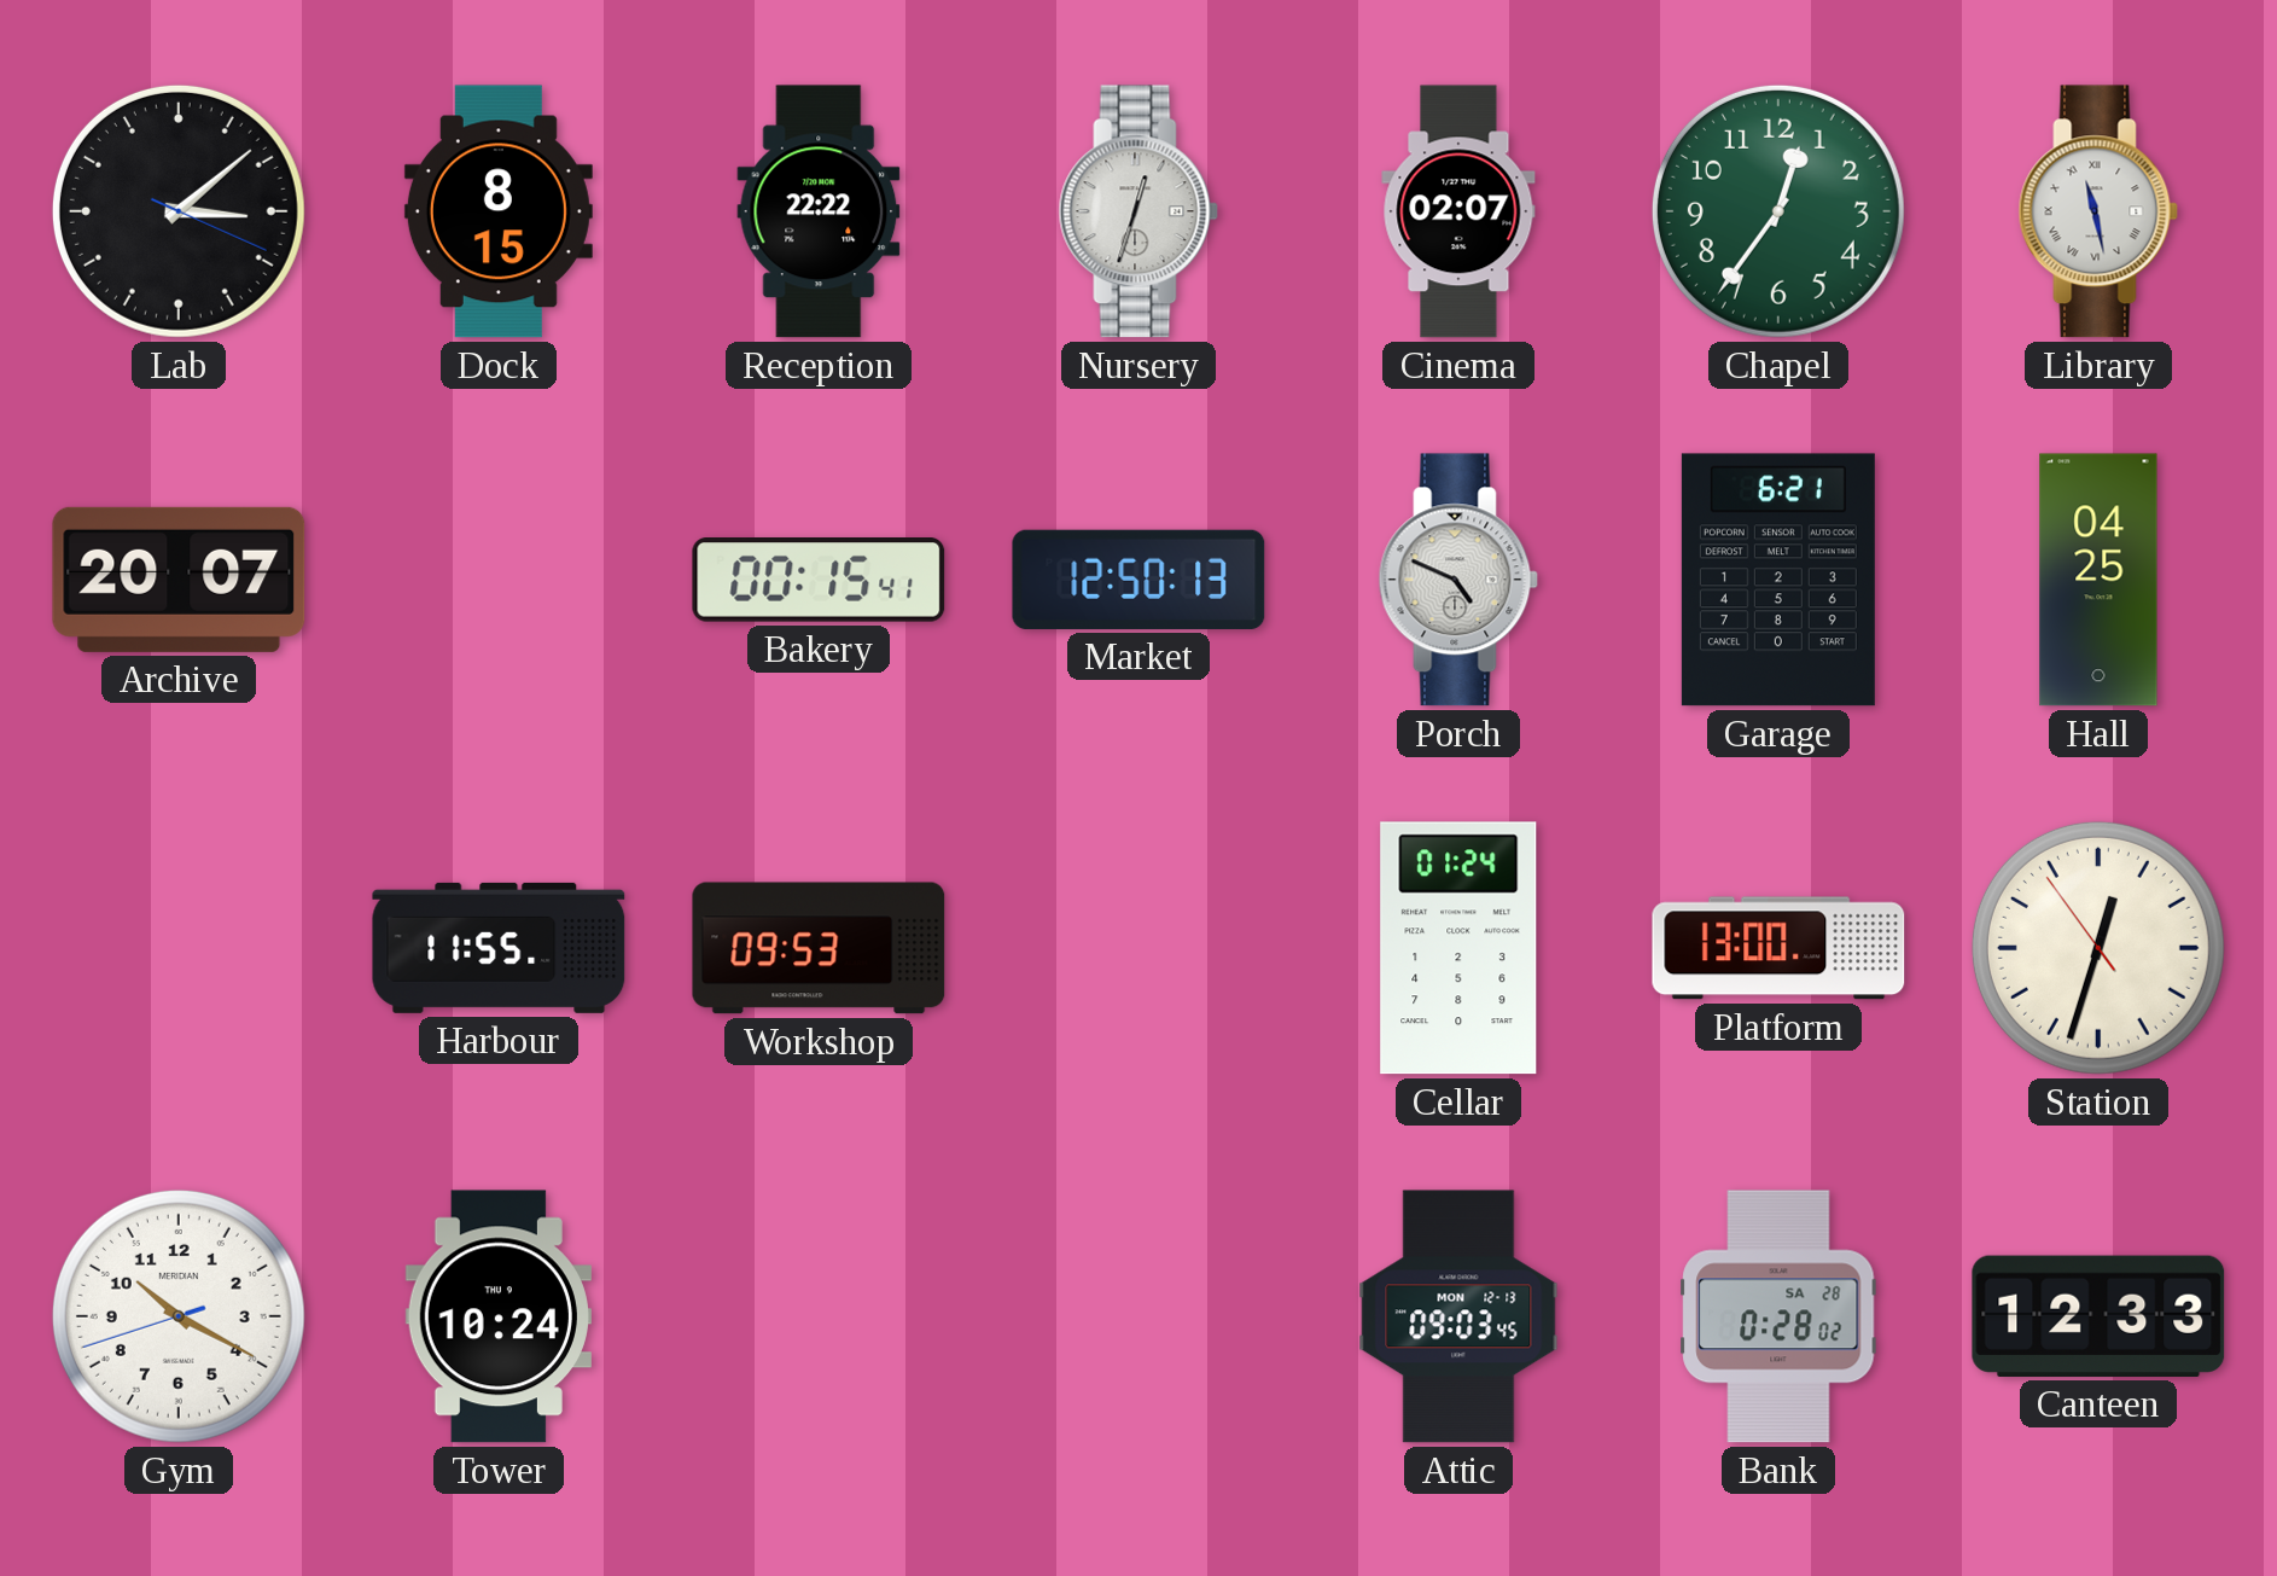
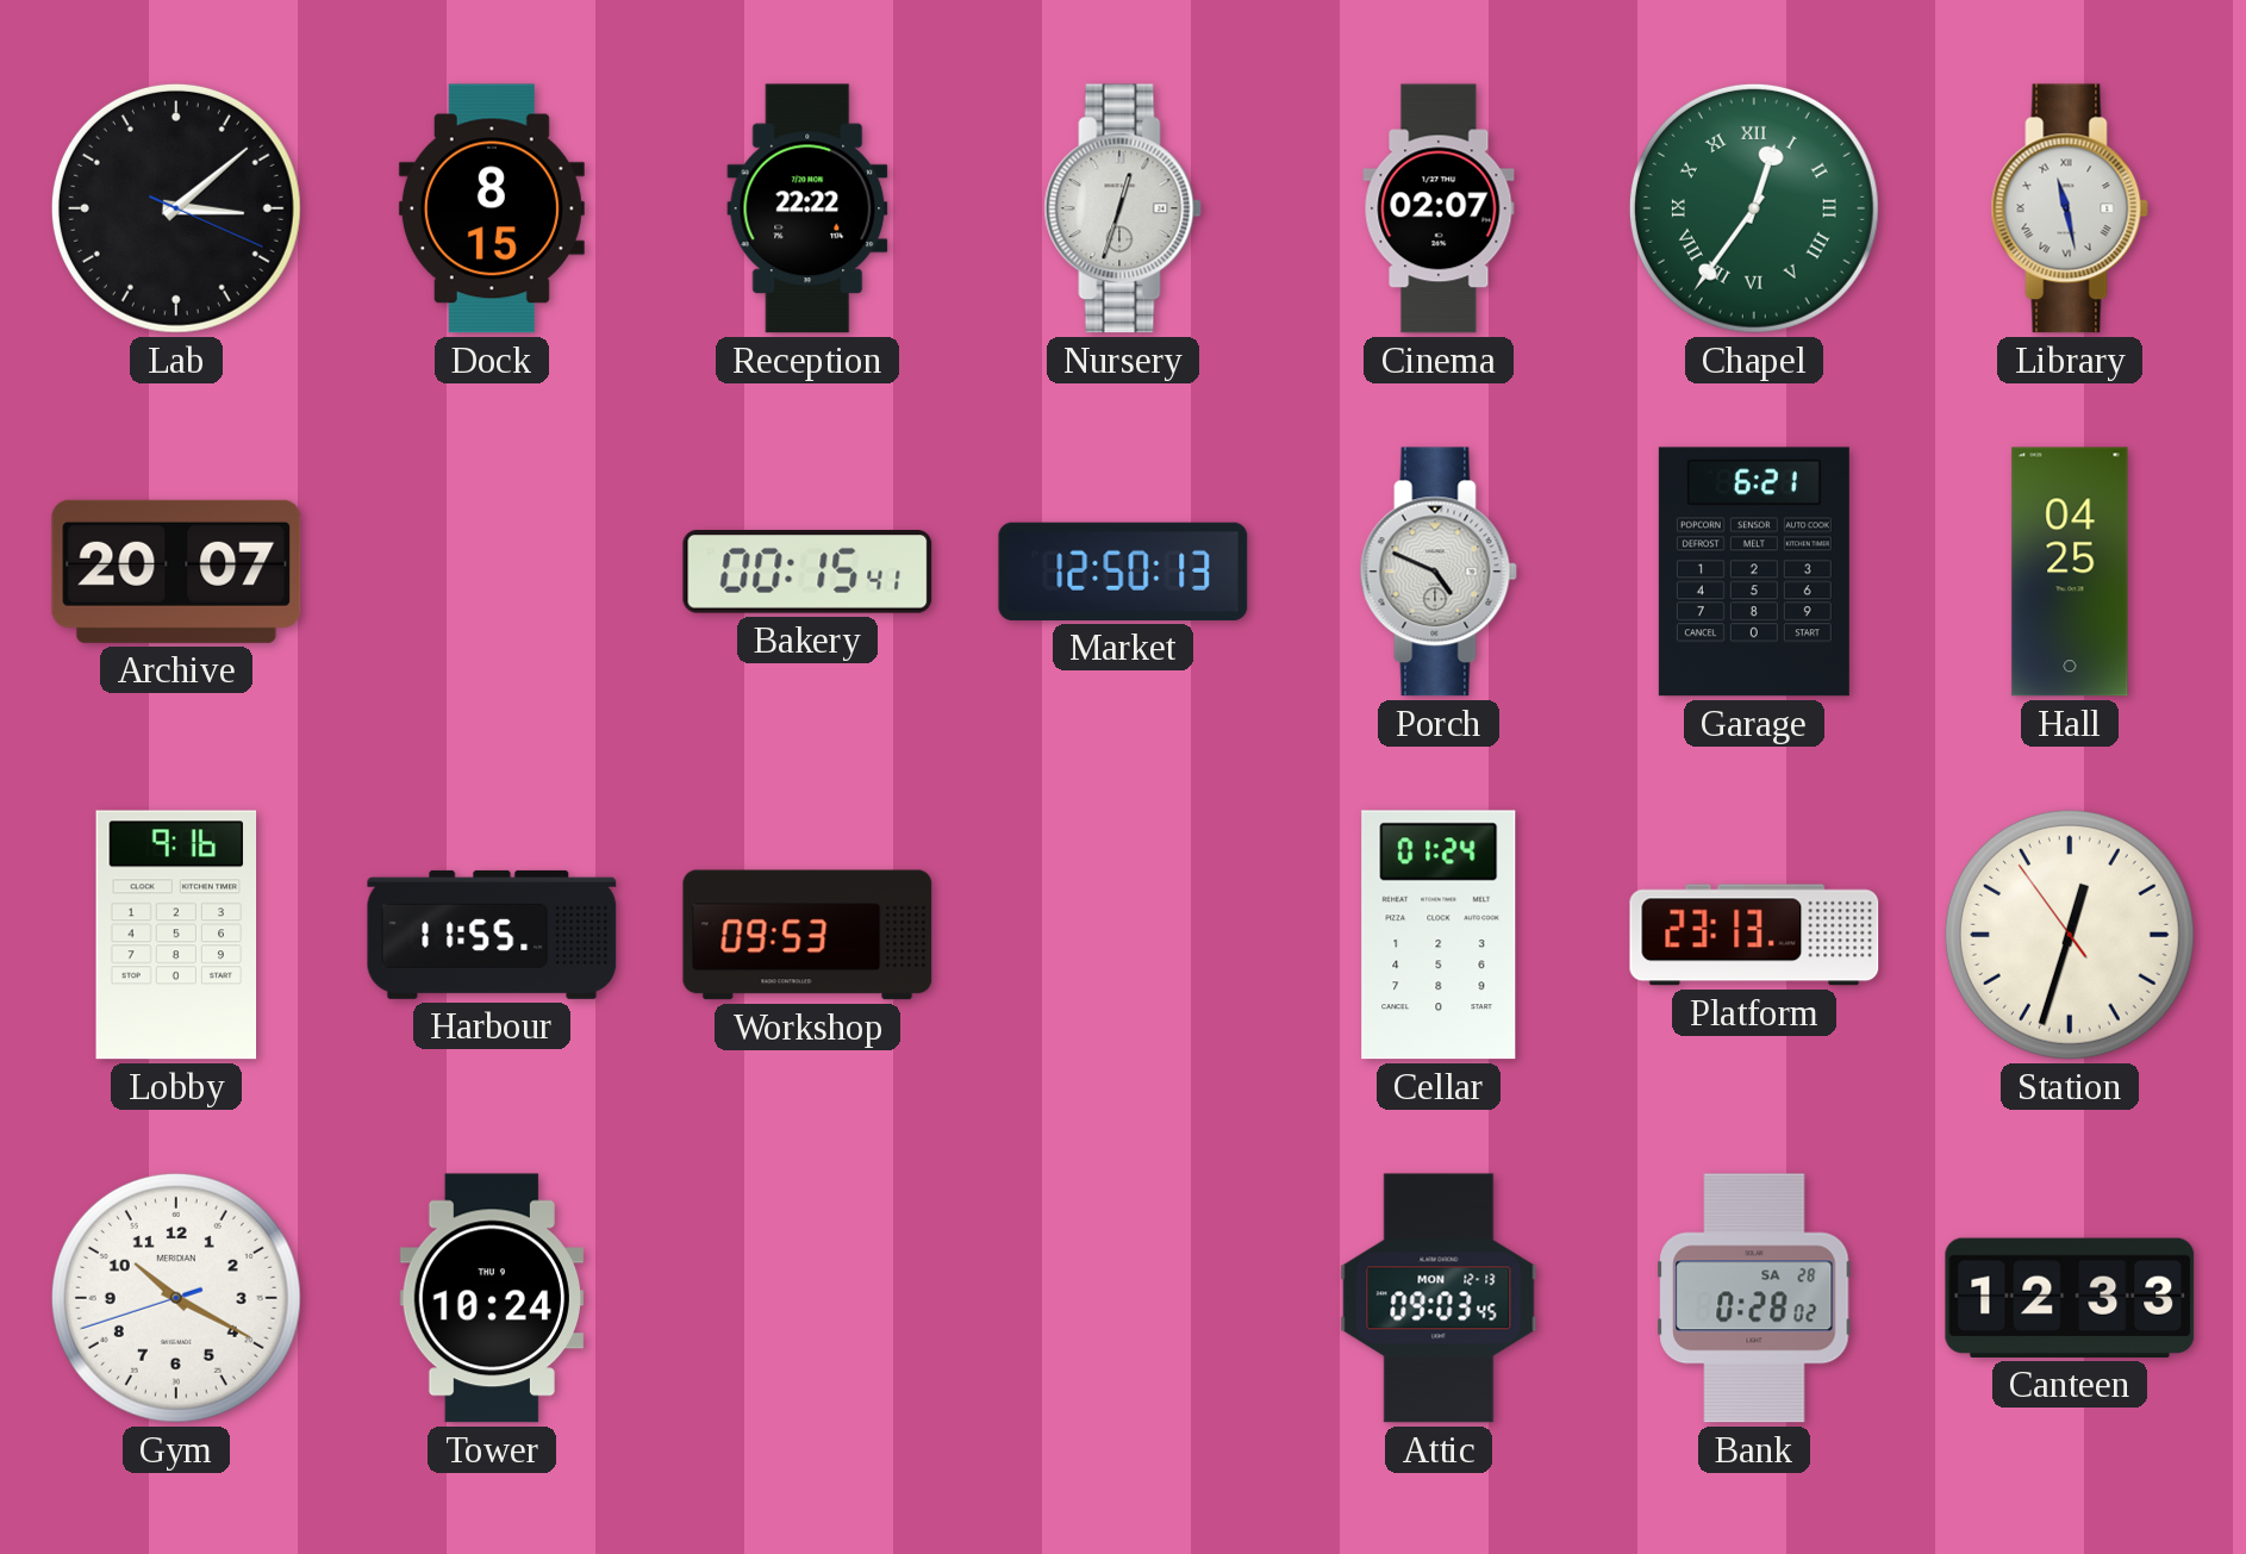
Chapel numerals: Arabic -> Roman (1754, 208)
Lobby: none -> 9:16 (176, 935)
Platform: 13:00 -> 23:13 (1754, 935)
